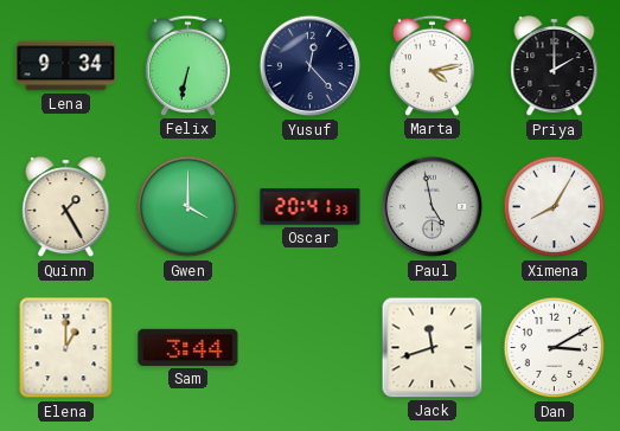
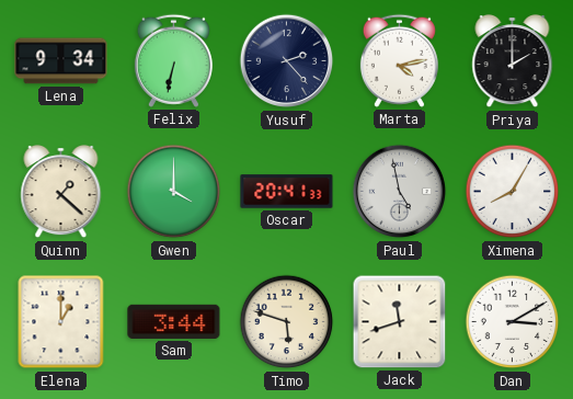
Yusuf: 12:23 -> 2:23 (287, 61)
Quinn: 1:25 -> 1:22 (61, 193)
Timo: none -> 5:48 (287, 322)
